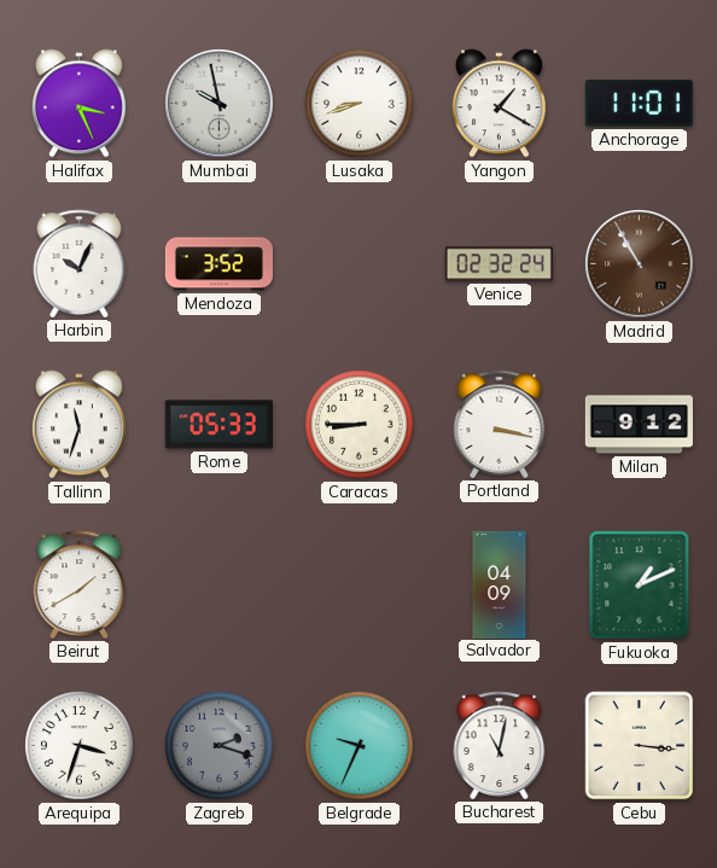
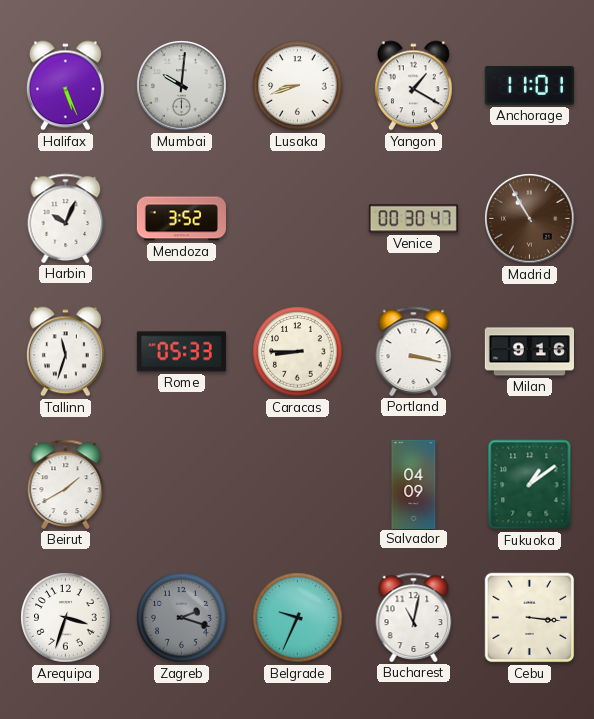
Halifax: 3:26 -> 5:26 (66, 86)
Mumbai: 9:58 -> 10:01 (182, 86)
Venice: 02:32 -> 00:30 (413, 219)
Milan: 9:12 -> 9:16 (529, 352)
Fukuoka: 1:11 -> 1:09 (530, 485)
